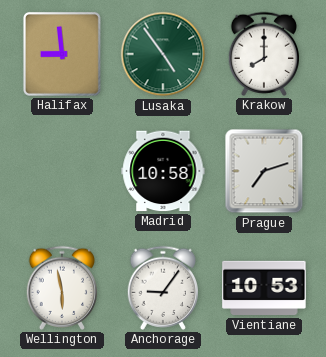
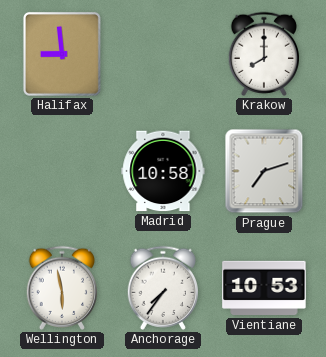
Lusaka: 4:54 -> none (163, 54)
Anchorage: 9:06 -> 7:36 (162, 288)
